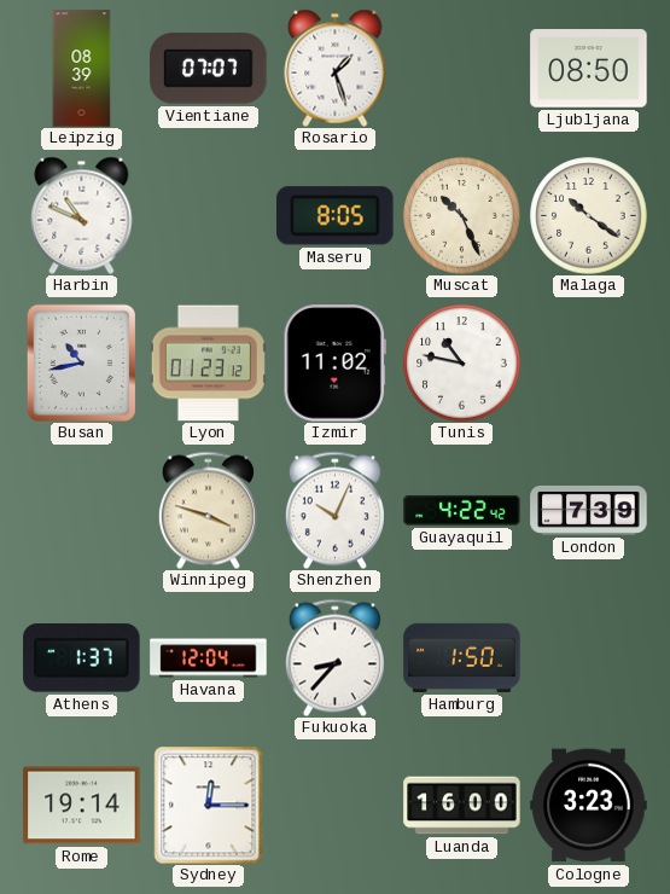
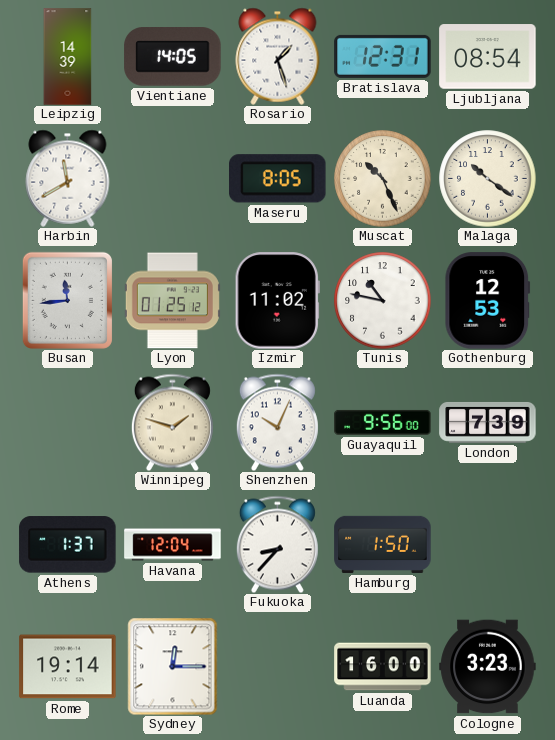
Leipzig: 08:39 -> 14:39 (68, 57)
Vientiane: 07:07 -> 14:05 (173, 57)
Bratislava: none -> 12:31 (383, 56)
Ljubljana: 08:50 -> 08:54 (488, 57)
Harbin: 10:49 -> 11:40 (68, 178)
Busan: 10:43 -> 11:44 (67, 300)
Lyon: 01:23 -> 01:25 (172, 301)
Gothenburg: none -> 12:53 (488, 301)
Winnipeg: 3:48 -> 1:48 (172, 422)
Guayaquil: 4:22 -> 9:56 (383, 422)
